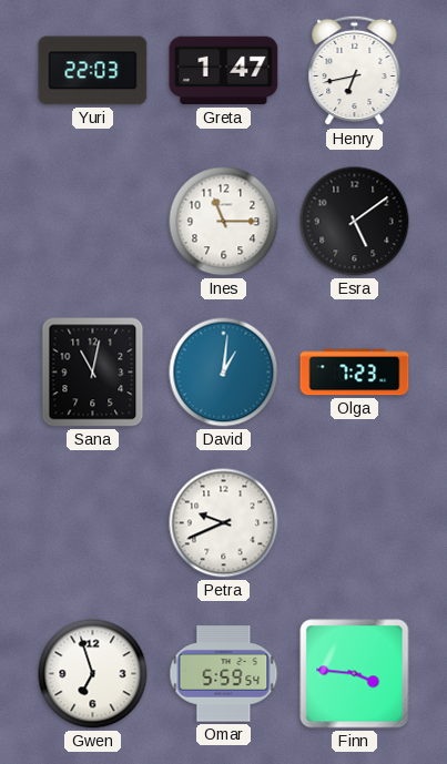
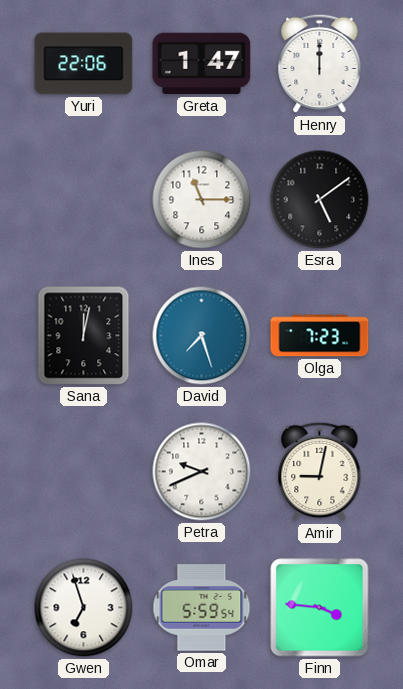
Yuri: 22:03 -> 22:06 (84, 64)
Henry: 6:43 -> 12:00 (320, 64)
Sana: 11:02 -> 12:02 (84, 336)
David: 1:01 -> 7:27 (202, 336)
Amir: none -> 9:02 (320, 472)
